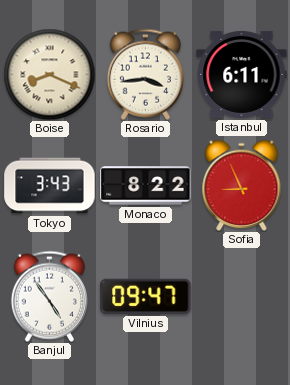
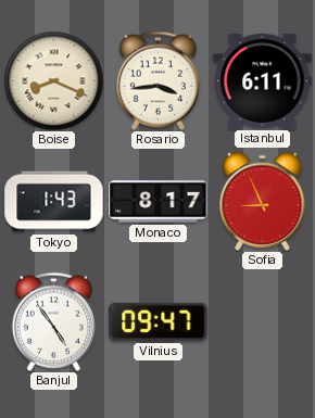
Tokyo: 3:43 -> 1:43 (54, 202)
Monaco: 8:22 -> 8:17 (159, 202)
